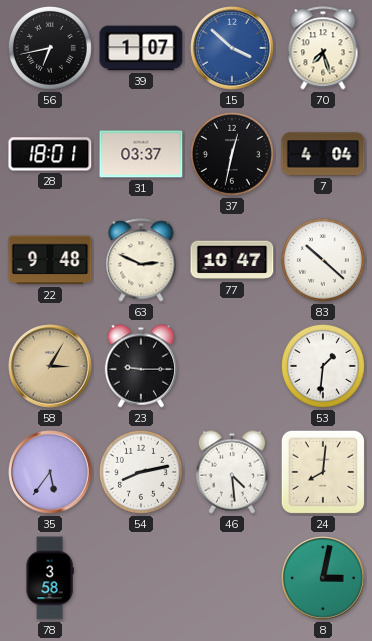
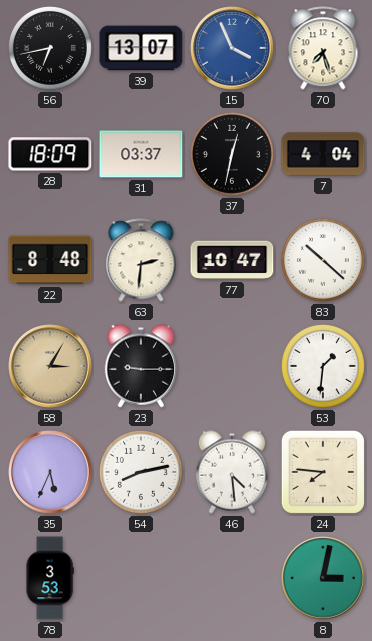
39: 1:07 -> 13:07 (141, 48)
15: 3:52 -> 3:56 (232, 48)
28: 18:01 -> 18:09 (50, 154)
22: 9:48 -> 8:48 (50, 260)
63: 2:49 -> 2:31 (141, 260)
35: 5:36 -> 5:34 (50, 472)
24: 8:01 -> 7:46 (323, 472)
78: 3:58 -> 3:53 (50, 578)
